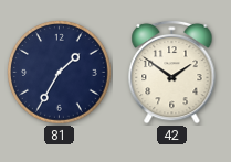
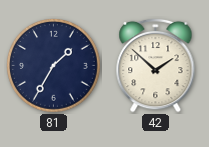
42: 1:51 -> 1:52 (156, 65)
